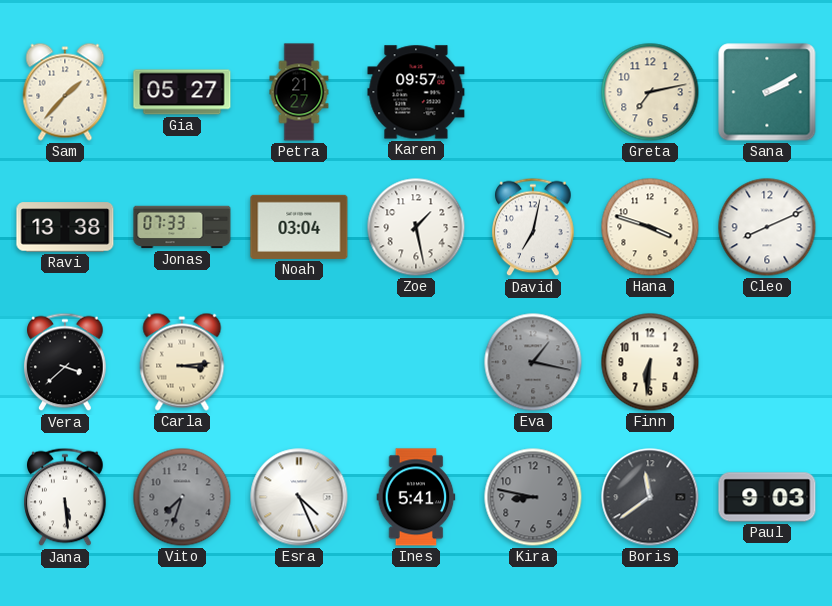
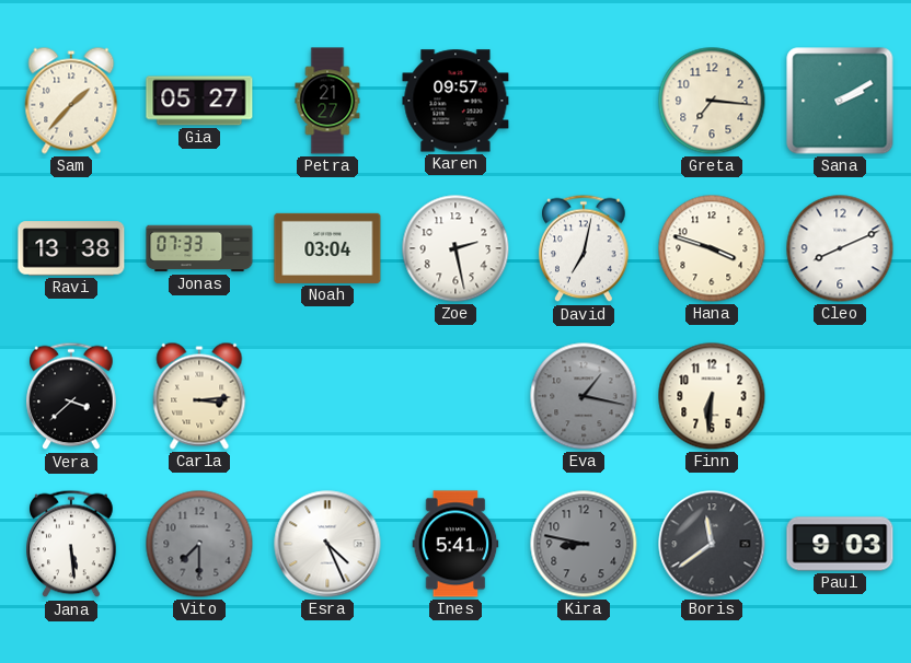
Greta: 7:13 -> 7:16 (712, 101)
Zoe: 1:28 -> 2:28 (455, 248)
Vito: 7:33 -> 7:30 (199, 544)
